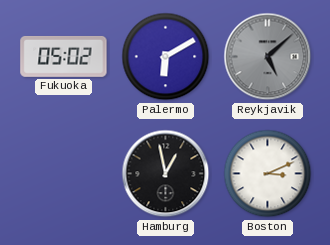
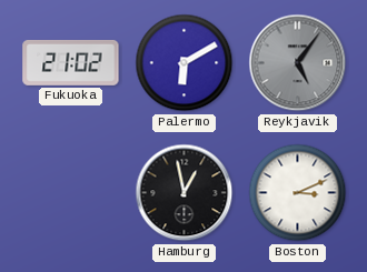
Fukuoka: 05:02 -> 21:02 (71, 62)
Reykjavik: 5:08 -> 5:06 (298, 63)
